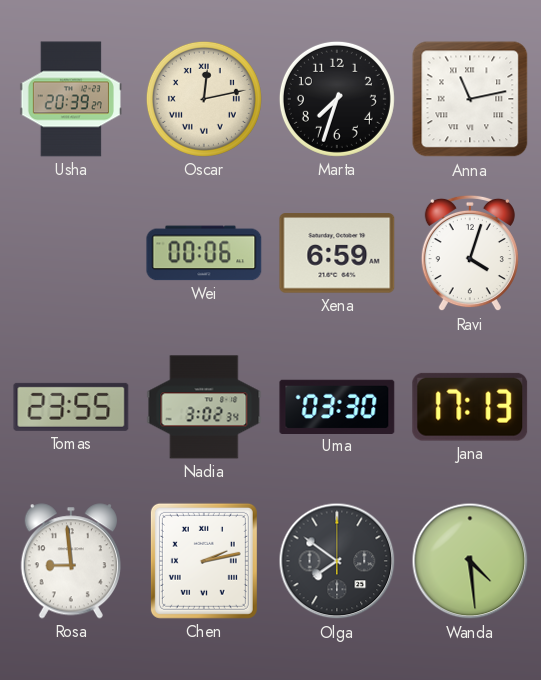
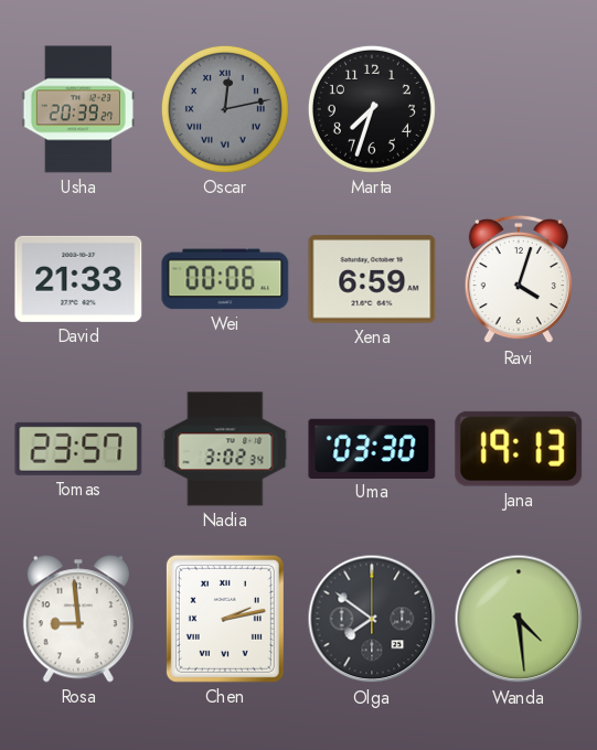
Oscar dial: cream -> grey (225, 109)
Anna: 11:13 -> none (470, 99)
David: none -> 21:33 (78, 279)
Tomas: 23:55 -> 23:57 (78, 449)
Jana: 17:13 -> 19:13 (519, 449)
